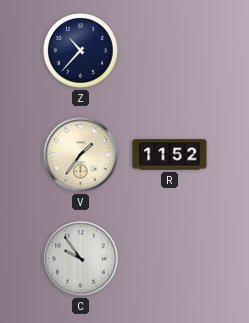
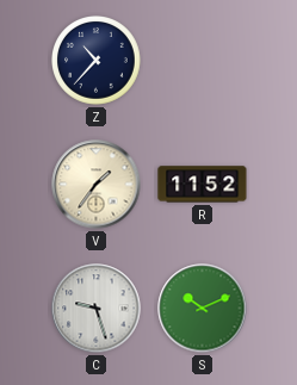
C: 9:54 -> 9:27 (97, 309)
S: none -> 10:11 (203, 309)
